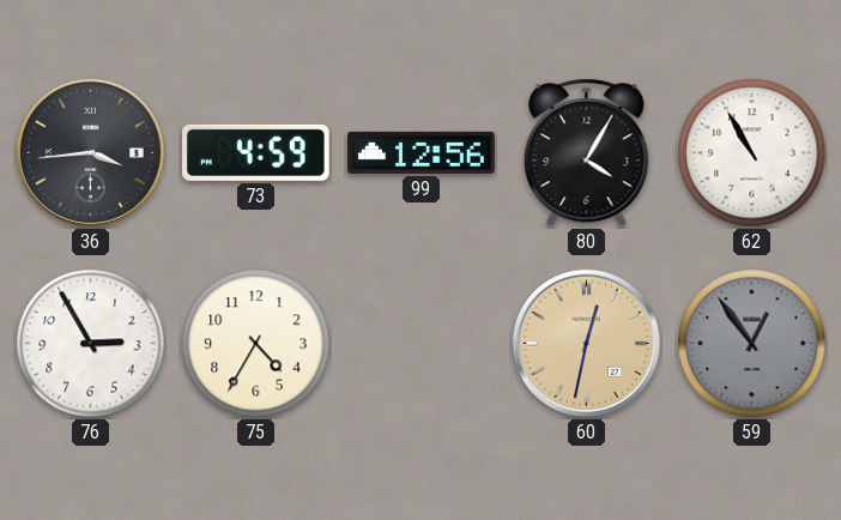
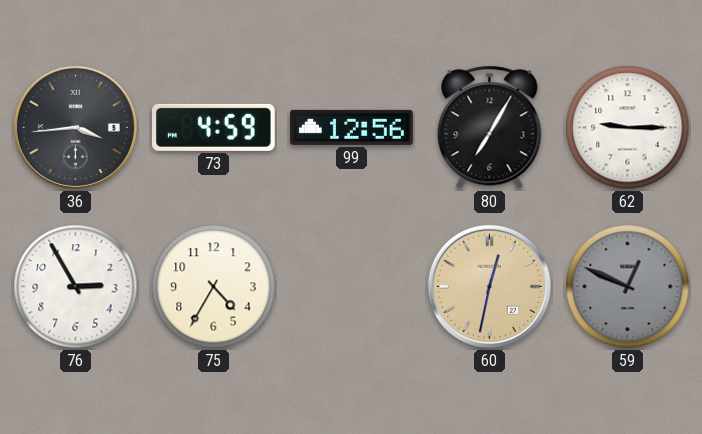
80: 4:05 -> 7:05 (490, 128)
62: 10:55 -> 9:15 (628, 128)
59: 12:54 -> 12:49 (628, 287)
